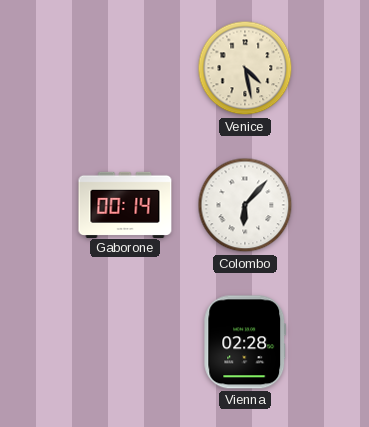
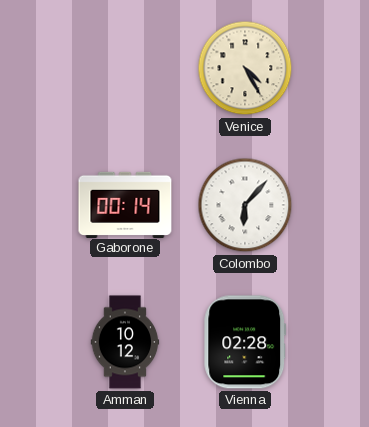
Venice: 4:28 -> 4:25 (245, 68)
Amman: none -> 10:12 (125, 342)
